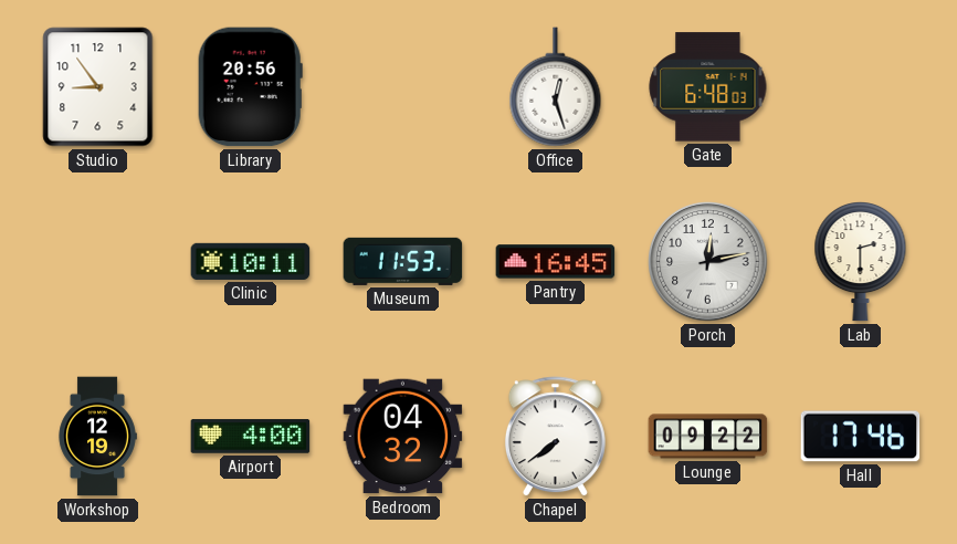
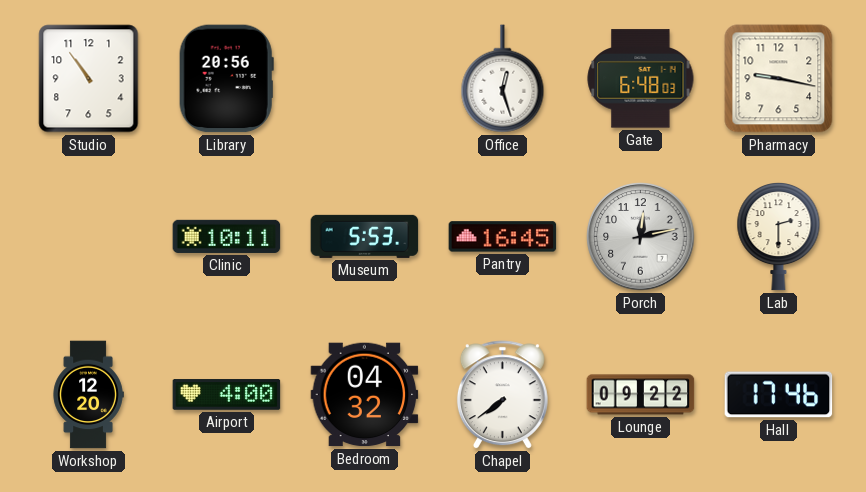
Studio: 8:54 -> 10:54 (89, 79)
Pharmacy: none -> 9:17 (779, 79)
Museum: 11:53 -> 5:53 (365, 236)
Workshop: 12:19 -> 12:20 (88, 395)
